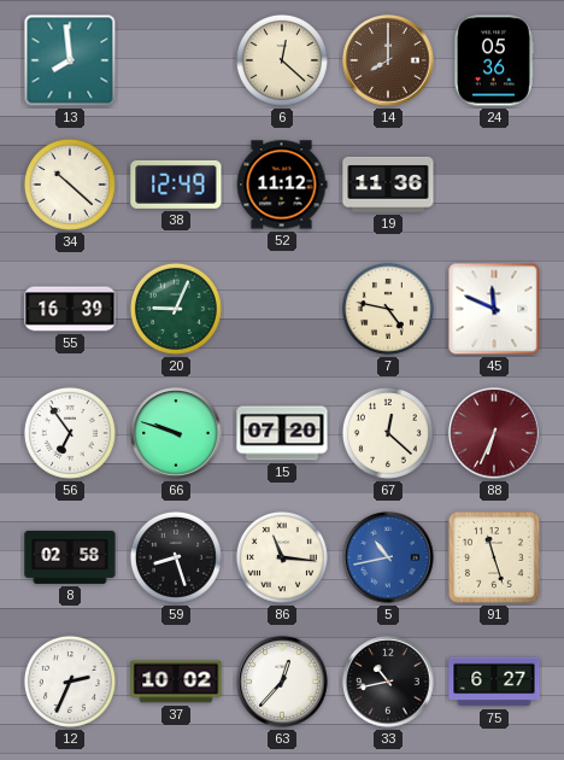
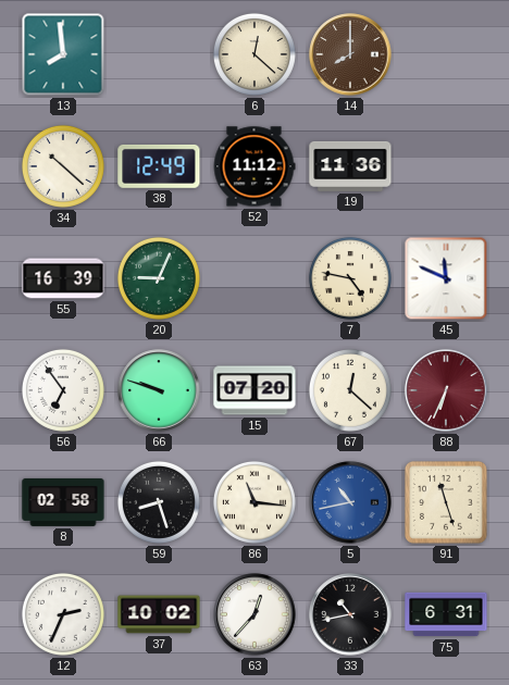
24: 05:36 -> none (493, 60)
75: 6:27 -> 6:31 (446, 614)
